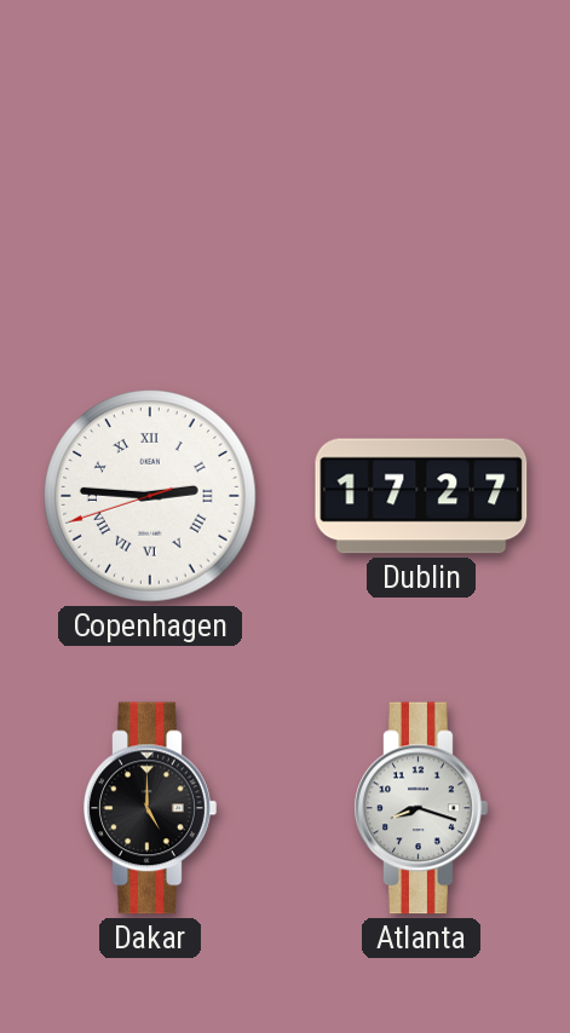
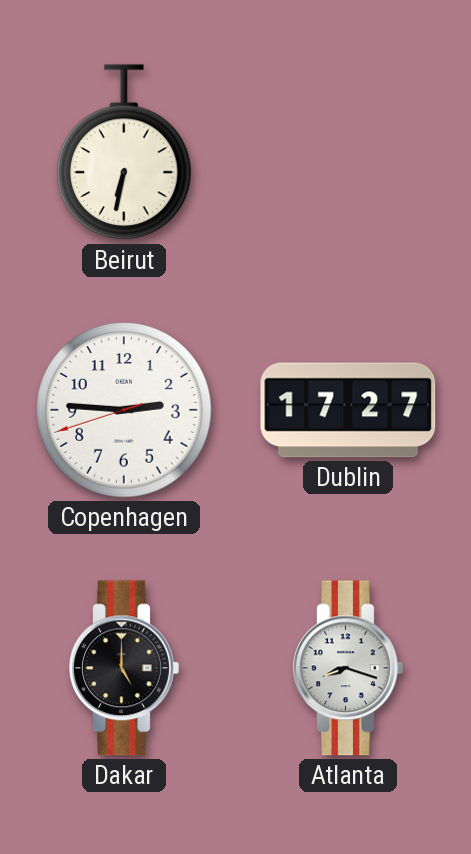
Beirut: none -> 6:32 (124, 153)
Copenhagen numerals: Roman -> Arabic (125, 411)
